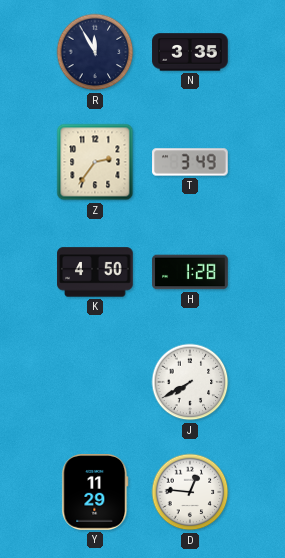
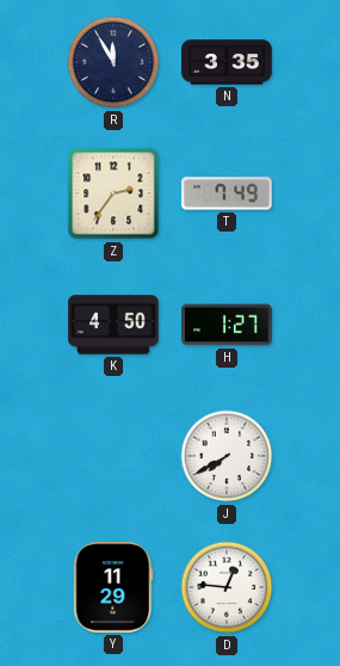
T: 3:49 -> 7:49 (227, 193)
H: 1:28 -> 1:27 (227, 325)
